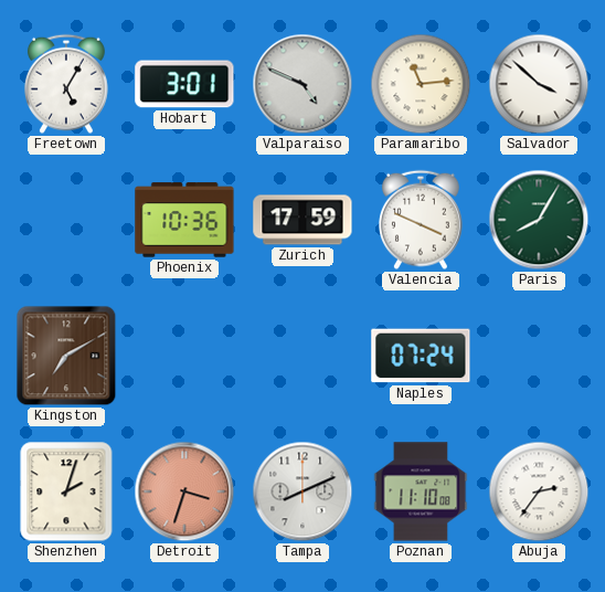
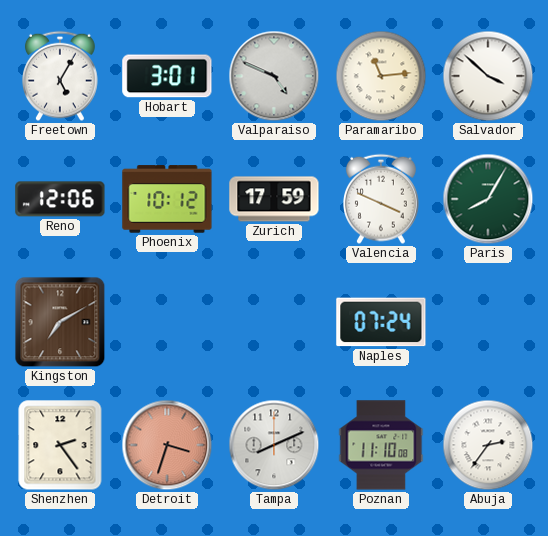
Reno: none -> 12:06 (60, 199)
Phoenix: 10:36 -> 10:12 (167, 199)
Shenzhen: 2:03 -> 2:24 (60, 445)
